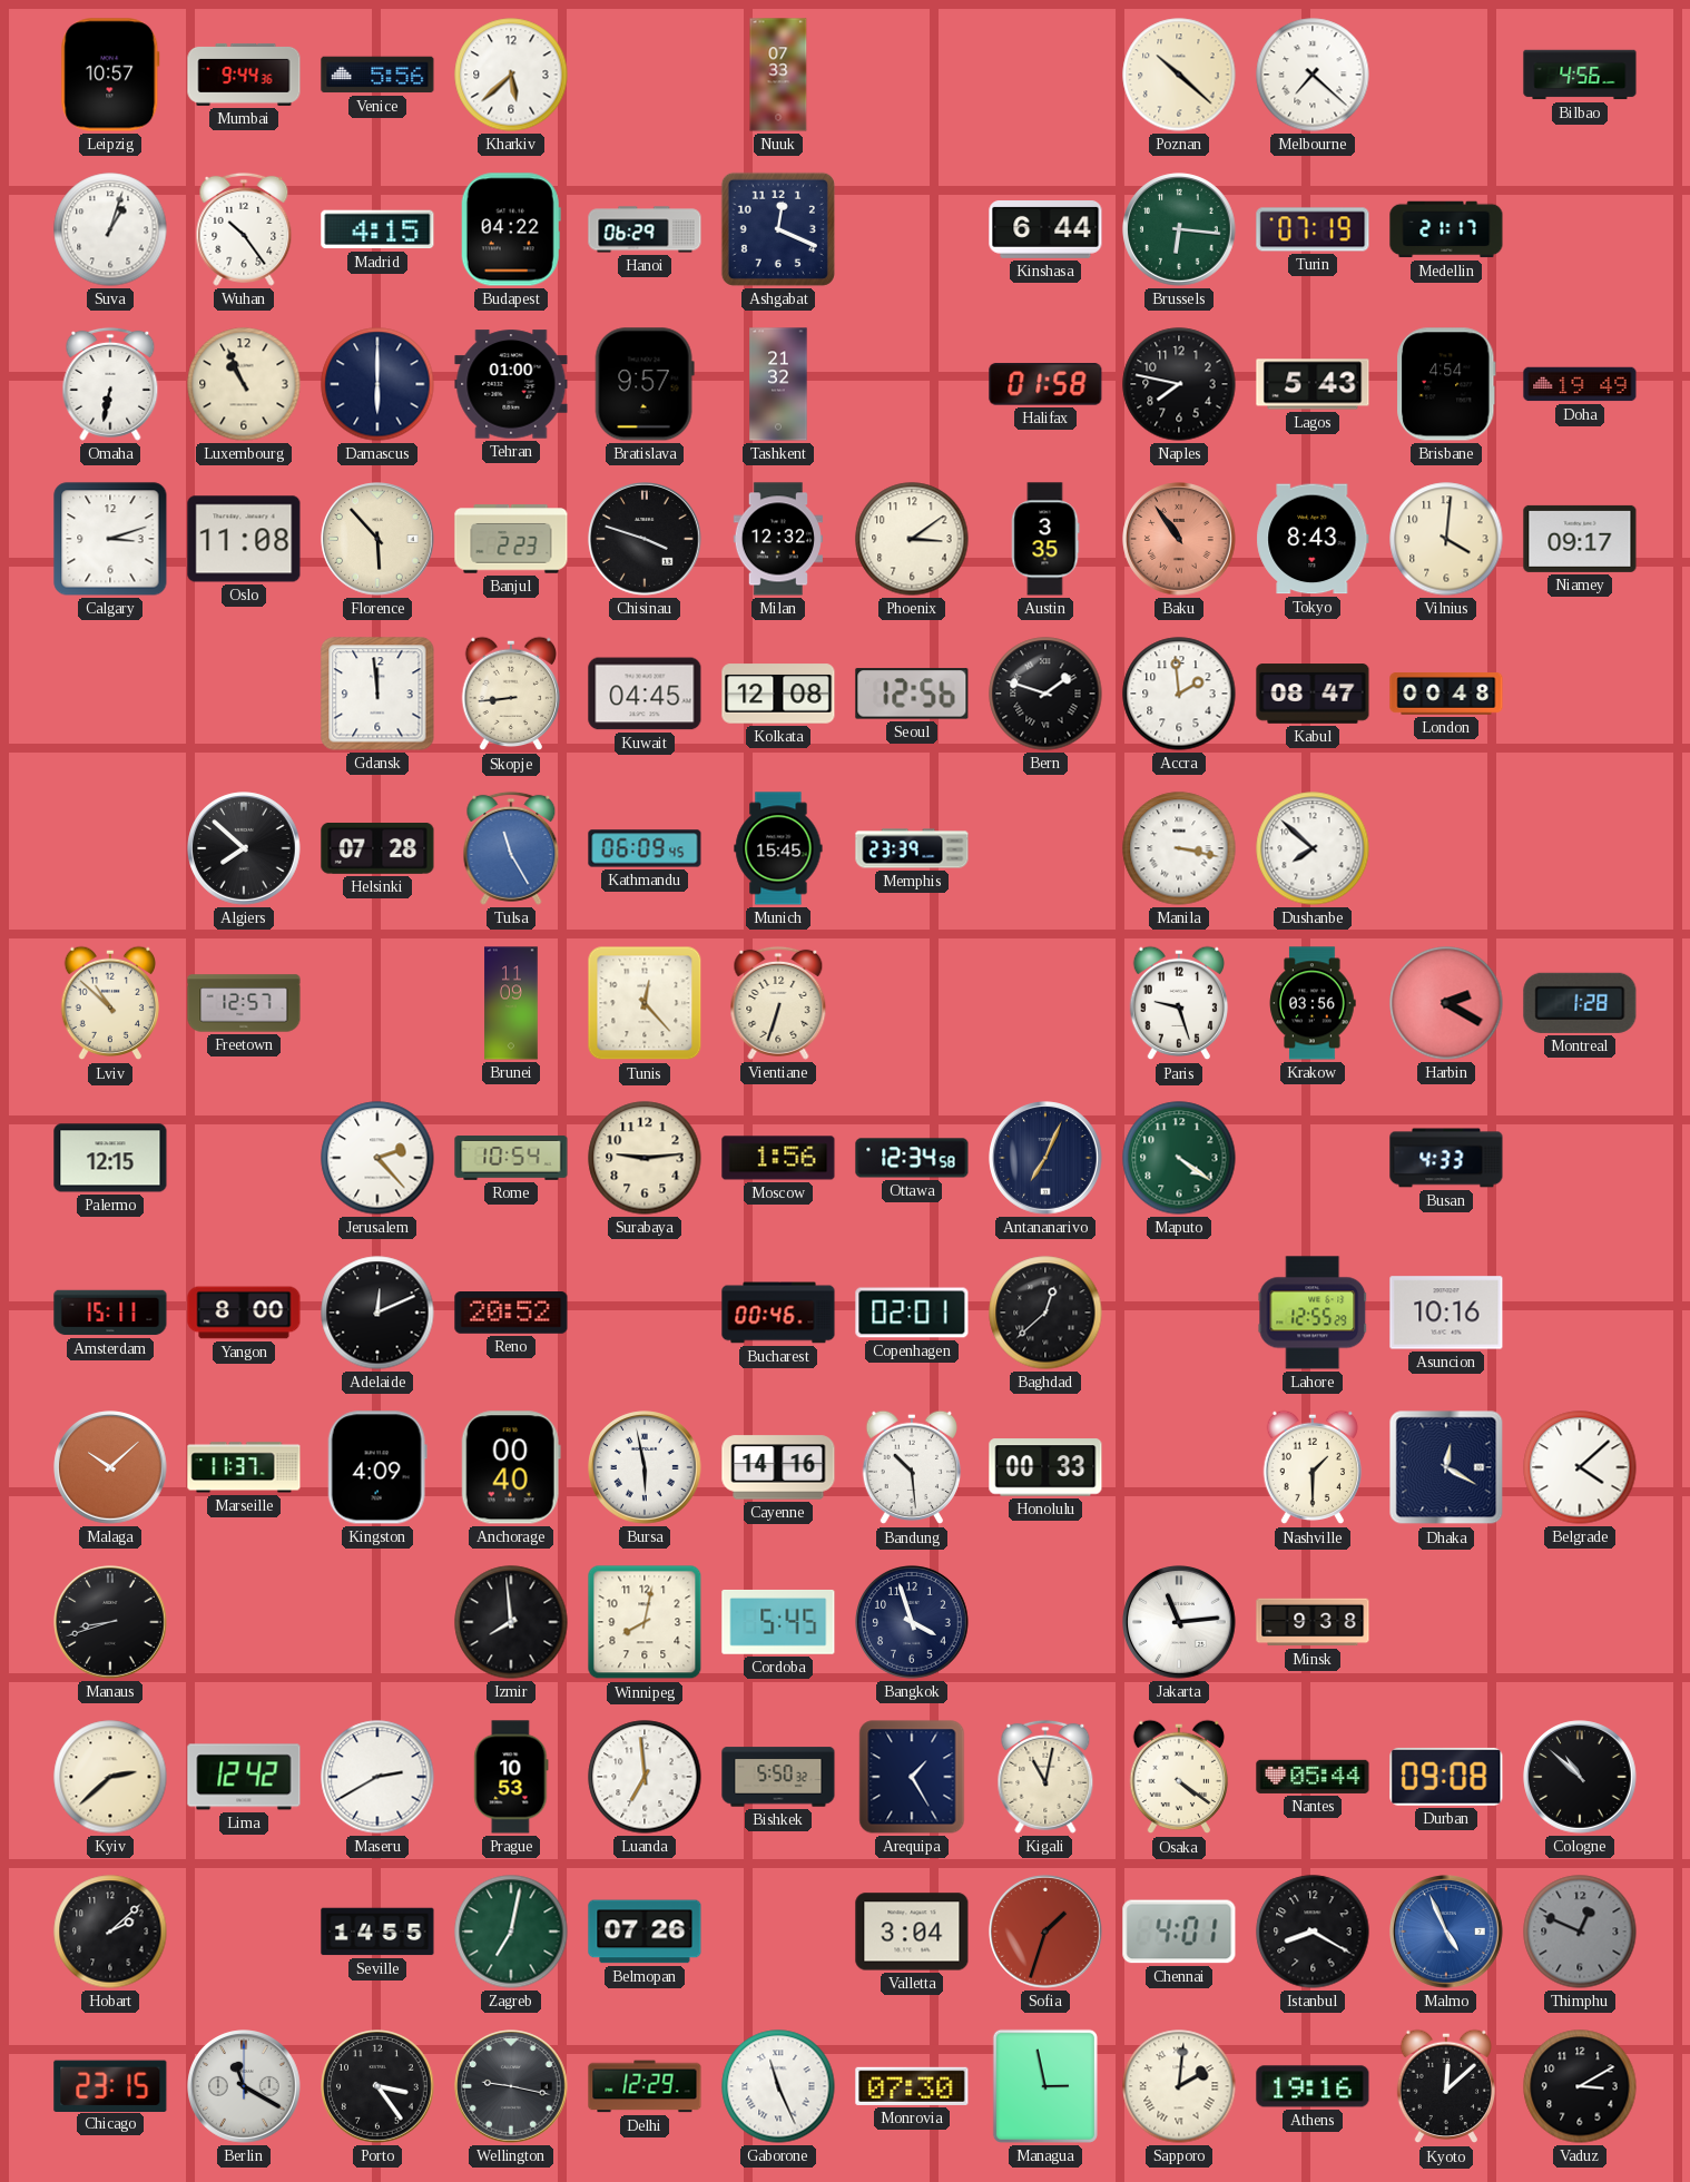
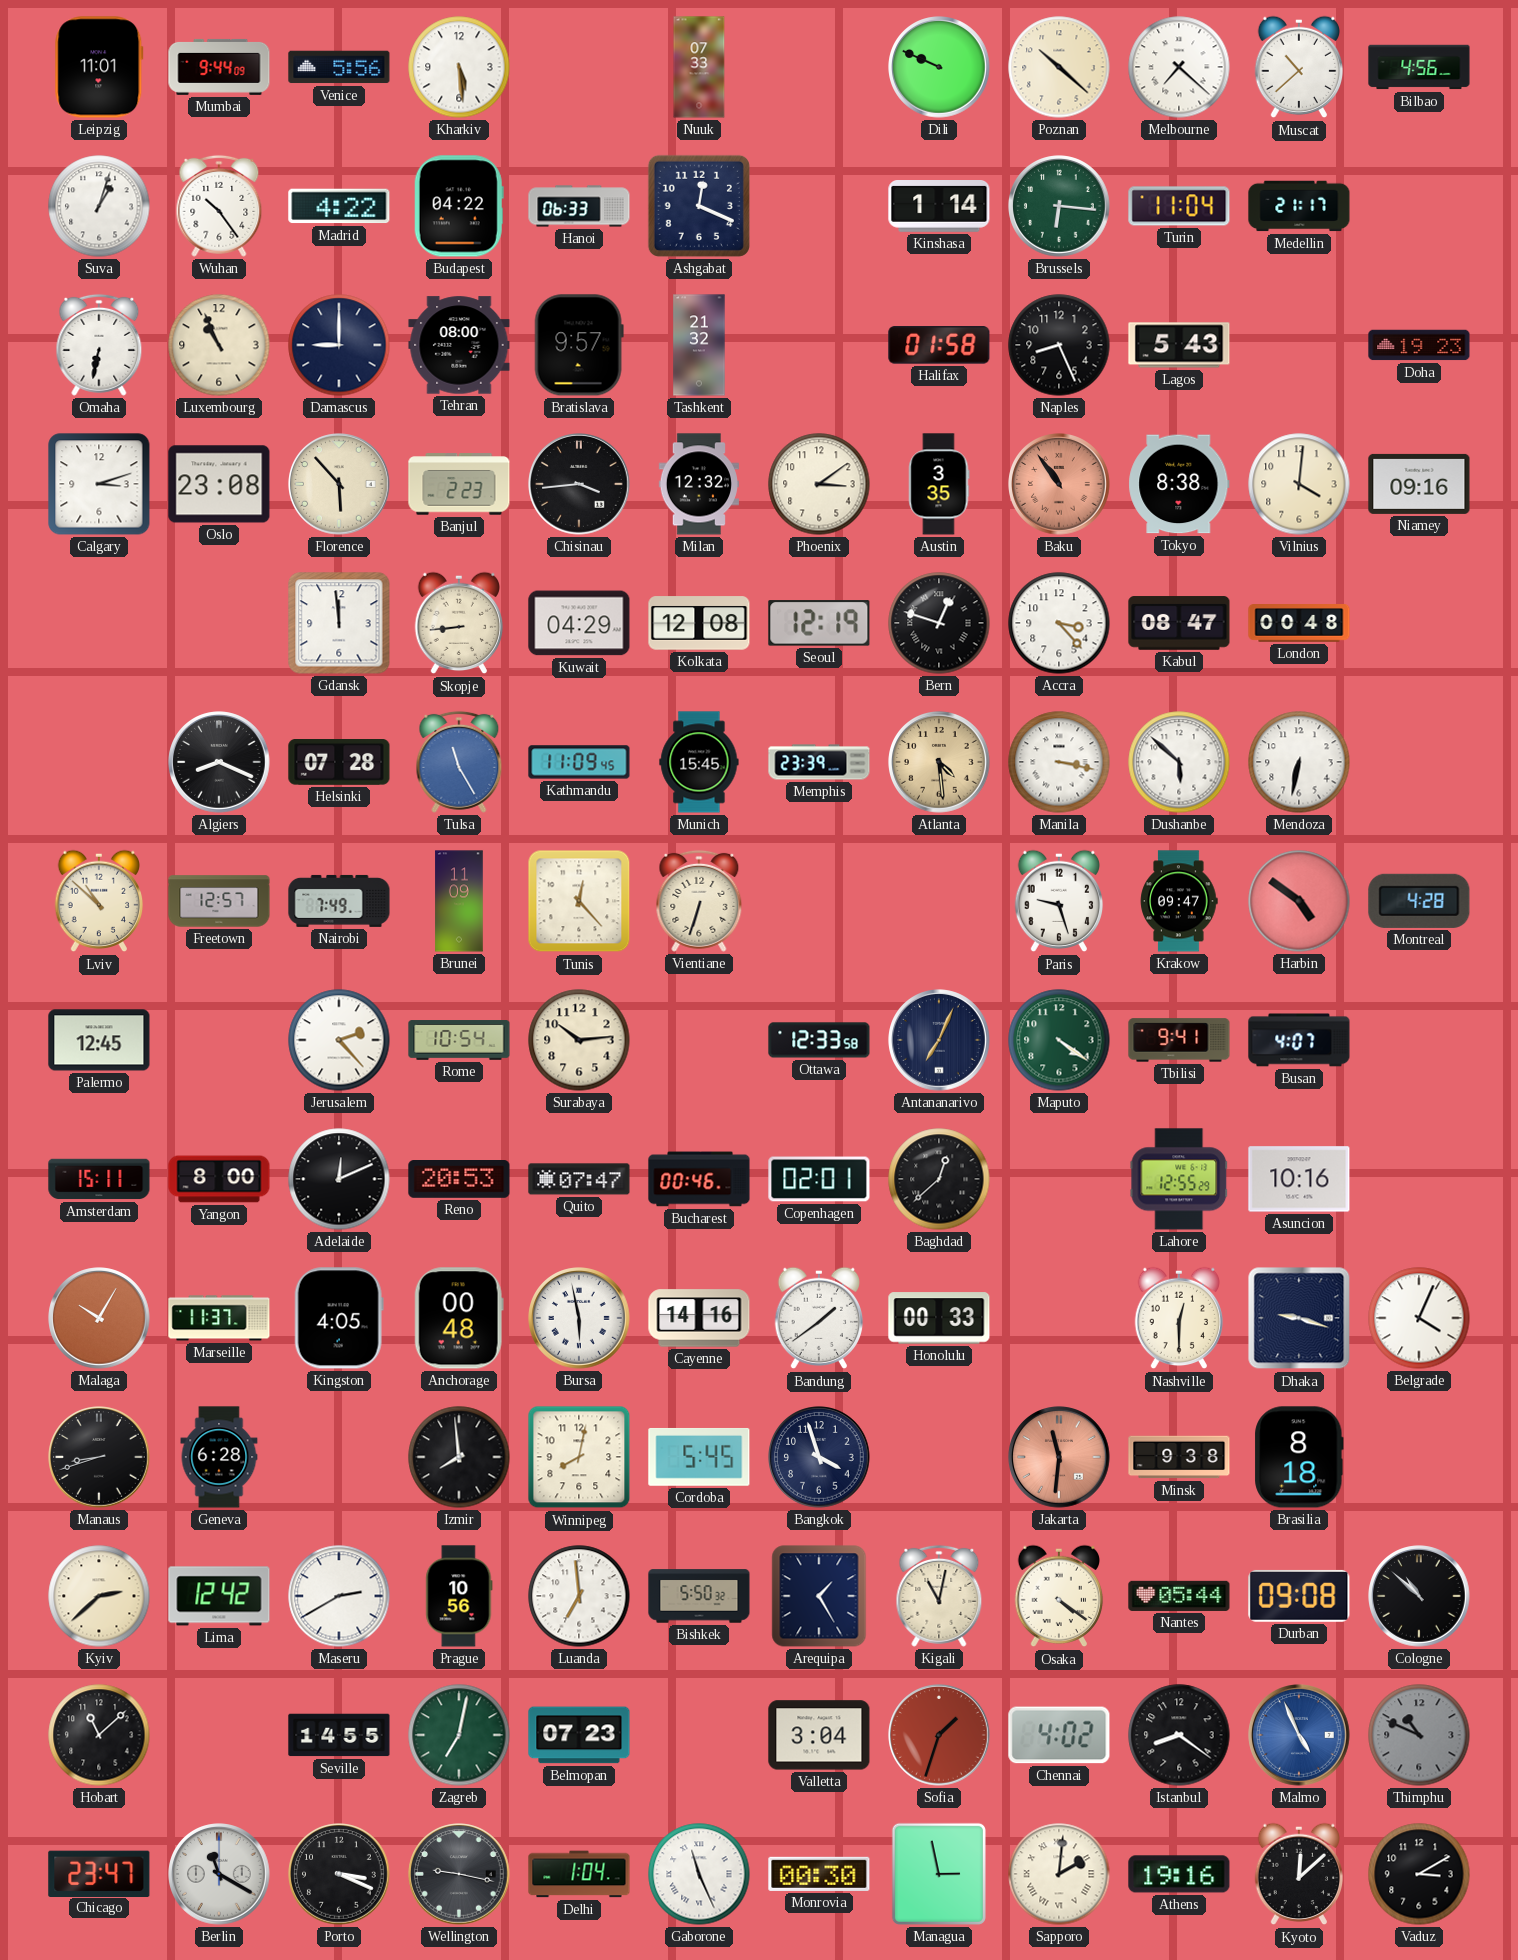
Leipzig: 10:57 -> 11:01 (99, 67)
Mumbai: 9:44:36 -> 9:44:09 (219, 67)
Kharkiv: 5:38 -> 5:29 (459, 67)
Dili: none -> 9:49 (939, 67)
Muscat: none -> 10:38 (1299, 67)
Madrid: 4:15 -> 4:22 (339, 206)
Hanoi: 06:29 -> 06:33 (579, 206)
Kinshasa: 6:44 -> 1:14 (939, 207)
Turin: 07:19 -> 11:04 (1179, 206)
Damascus: 6:00 -> 9:00 (339, 345)
Tehran: 01:00 -> 08:00 (459, 345)
Naples: 7:47 -> 8:26 (1059, 345)
Brisbane: 4:54 -> none (1446, 384)
Doha: 19:49 -> 19:23 (1419, 345)
Oslo: 11:08 -> 23:08 (219, 484)
Chisinau: 3:48 -> 3:44 (579, 484)
Tokyo: 8:43 -> 8:38 (1179, 484)
Niamey: 09:17 -> 09:16 (1419, 484)
Kuwait: 04:45 -> 04:29 (579, 623)
Seoul: 12:56 -> 12:19 (819, 623)
Bern: 1:48 -> 12:48 (939, 623)
Accra: 1:59 -> 3:23 (1059, 623)
Algiers: 7:52 -> 8:19 (219, 762)
Kathmandu: 06:09 -> 11:09 (579, 762)
Atlanta: none -> 4:29 (939, 762)
Dushanbe: 7:52 -> 5:52 (1179, 762)
Mendoza: none -> 6:32 (1299, 762)
Nairobi: none -> 7:49 (339, 901)
Krakow: 03:56 -> 09:47 (1179, 901)
Harbin: 2:20 -> 4:51 (1299, 901)
Montreal: 1:28 -> 4:28 (1419, 901)
Palermo: 12:15 -> 12:45 (99, 1040)
Surabaya: 9:14 -> 10:14 (579, 1040)
Moscow: 1:56 -> none (778, 1158)
Ottawa: 12:34 -> 12:33 (819, 1040)
Tbilisi: none -> 9:41 (1179, 1040)
Busan: 4:33 -> 4:07 (1299, 1040)
Reno: 20:52 -> 20:53 (459, 1180)
Quito: none -> 07:47 (579, 1179)
Malaga: 10:08 -> 10:05 (99, 1318)
Kingston: 4:09 -> 4:05 (339, 1318)
Anchorage: 00:40 -> 00:48 (459, 1318)
Bandung: 10:29 -> 1:39 (819, 1318)
Nashville: 1:30 -> 12:30 (1179, 1318)
Dhaka: 12:20 -> 9:18 (1299, 1318)
Belgrade: 4:08 -> 4:04 (1419, 1318)
Geneva: none -> 6:28 (219, 1457)
Jakarta: 11:14 -> 11:31 (1059, 1457)
Jakarta dial: white -> salmon (1059, 1457)
Brasilia: none -> 8:18 (1299, 1457)
Prague: 10:53 -> 10:56 (459, 1596)
Hobart: 2:08 -> 11:08 (99, 1735)
Belmopan: 07:26 -> 07:23 (579, 1735)
Chennai: 4:01 -> 4:02 (1059, 1735)
Istanbul: 8:20 -> 8:21 (1179, 1735)
Thimphu: 12:49 -> 10:49 (1419, 1735)
Chicago: 23:15 -> 23:47 (99, 1873)
Porto: 3:24 -> 3:19 (339, 1874)
Delhi: 12:29 -> 1:04 (579, 1874)
Monrovia: 07:30 -> 00:30 (819, 1874)
